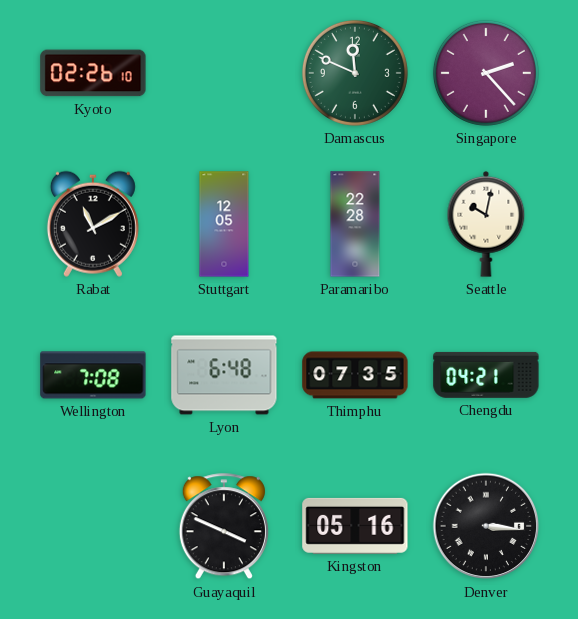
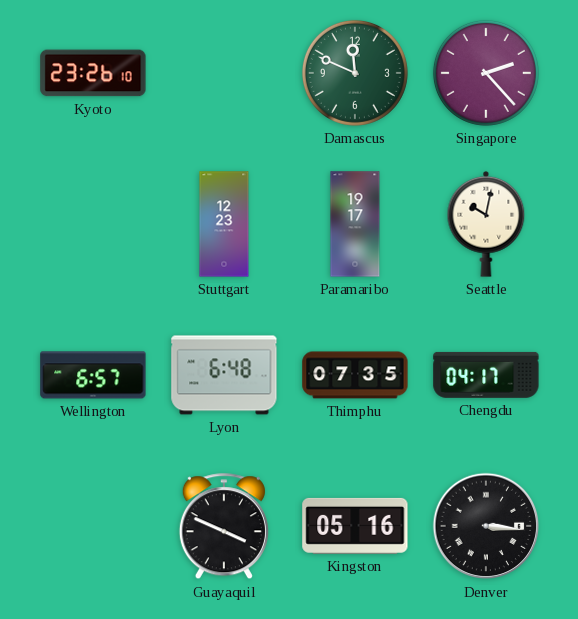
Kyoto: 02:26 -> 23:26 (93, 73)
Rabat: 11:10 -> none (93, 224)
Stuttgart: 12:05 -> 12:23 (224, 224)
Paramaribo: 22:28 -> 19:17 (355, 224)
Wellington: 7:08 -> 6:57 (93, 375)
Chengdu: 04:21 -> 04:17 (486, 375)
